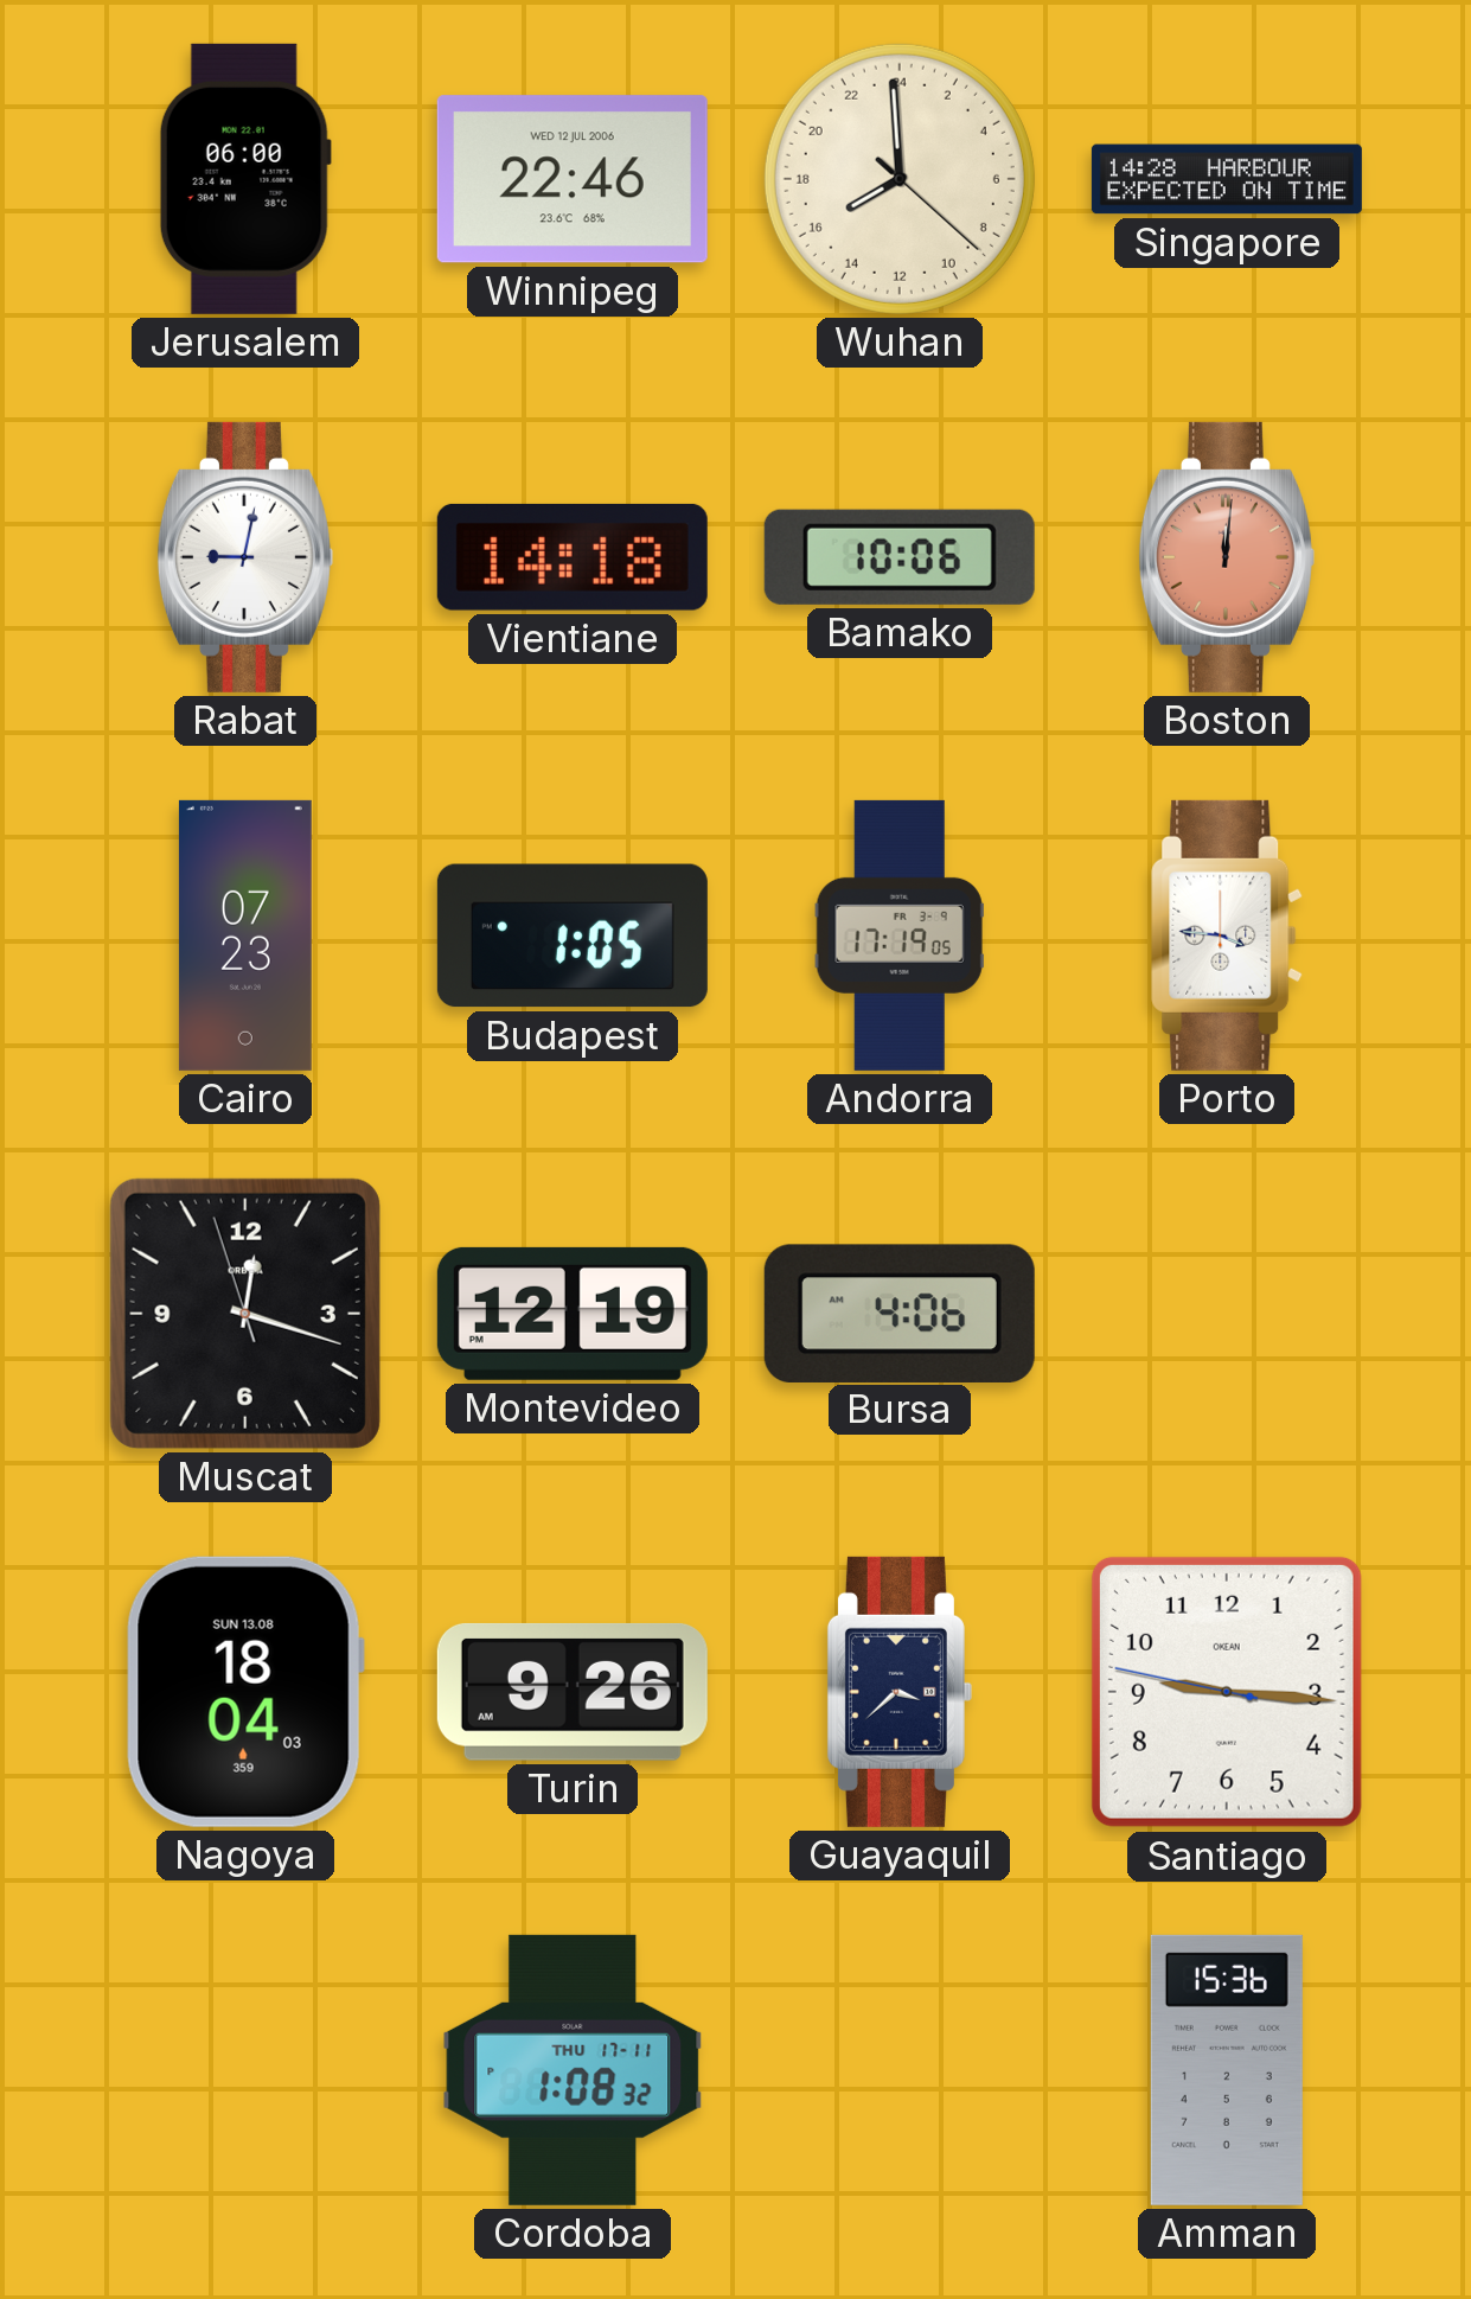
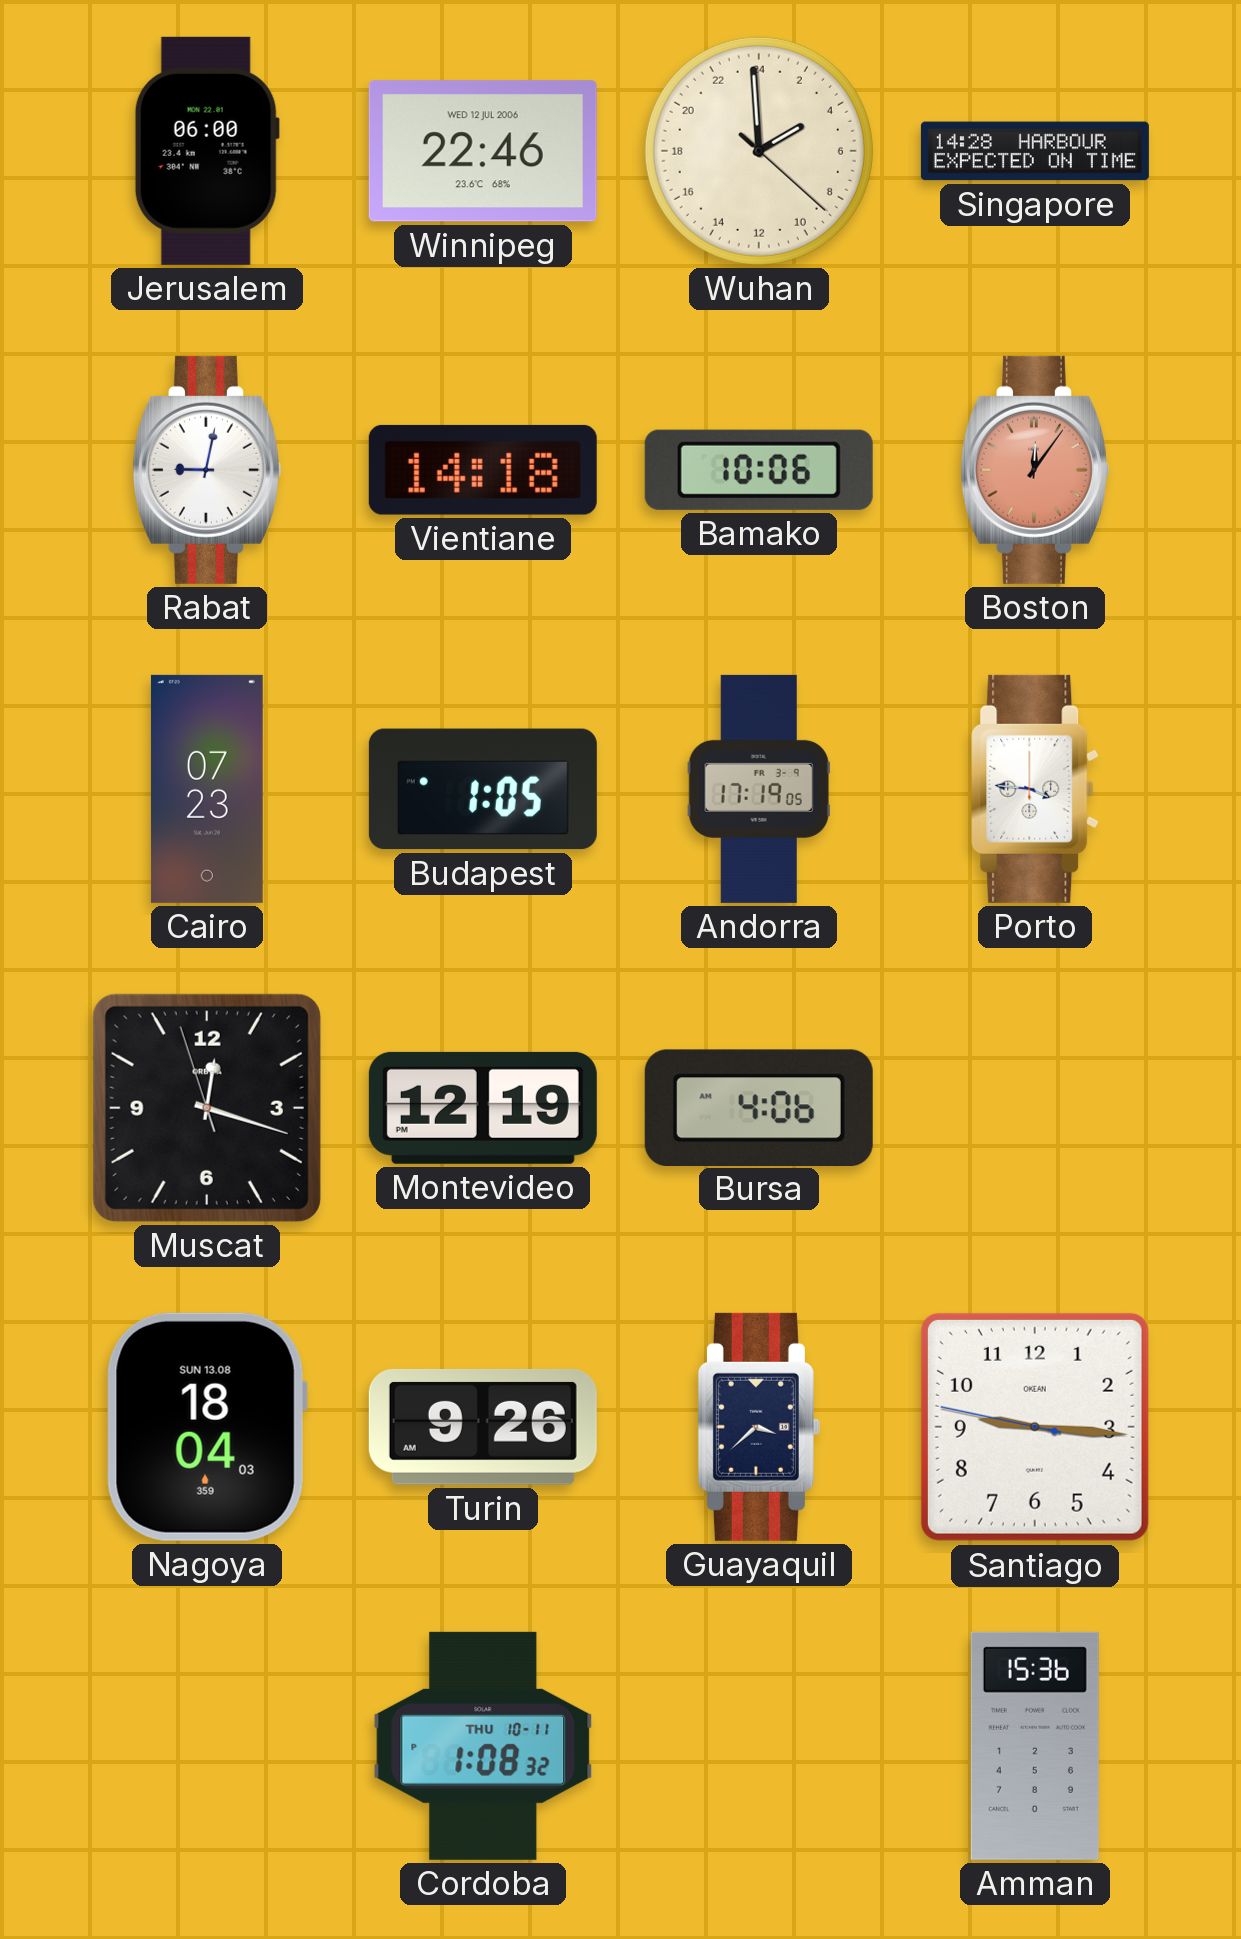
Wuhan: 15:59 -> 3:59 (759, 151)
Boston: 12:01 -> 12:06 (1034, 470)
Cordoba date: THU 17-11 -> THU 10-11 (483, 1746)
